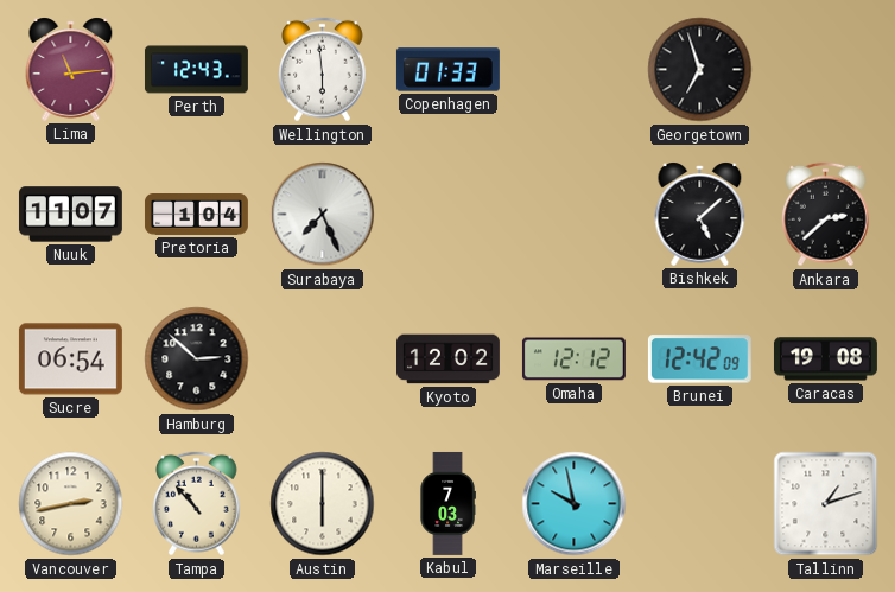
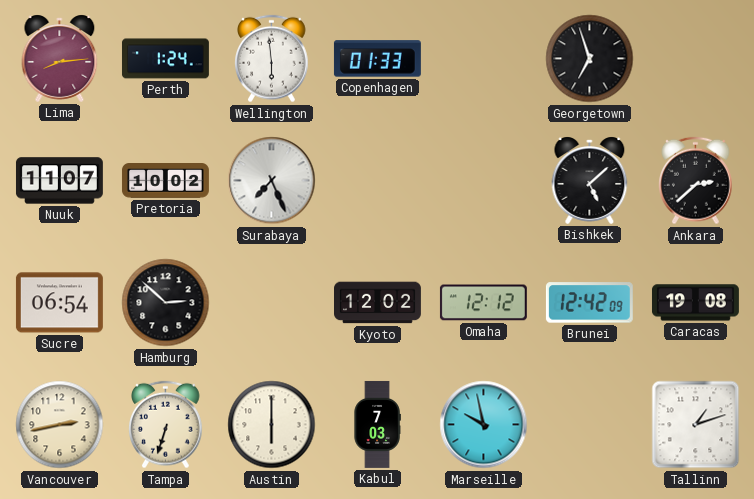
Lima: 11:14 -> 8:14 (60, 58)
Perth: 12:43 -> 1:24 (165, 59)
Pretoria: 1:04 -> 10:02 (165, 181)
Tampa: 10:53 -> 6:33 (166, 425)
